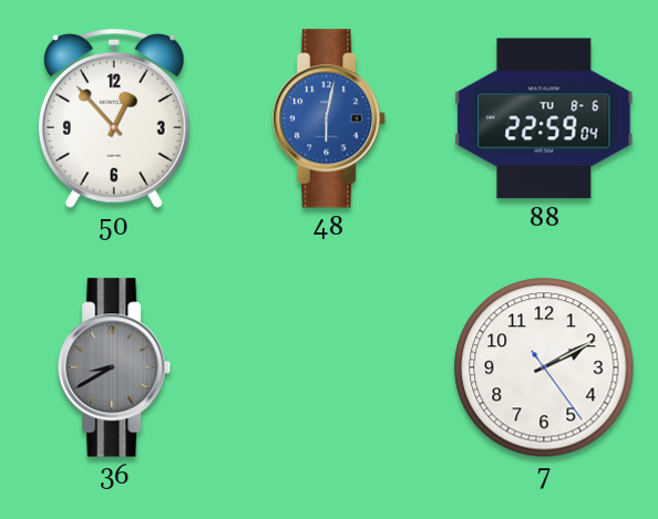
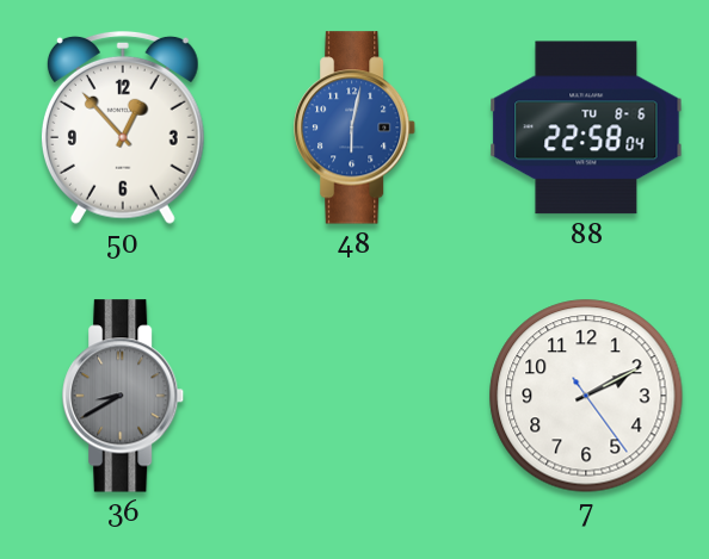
88: 22:59 -> 22:58 (586, 128)
